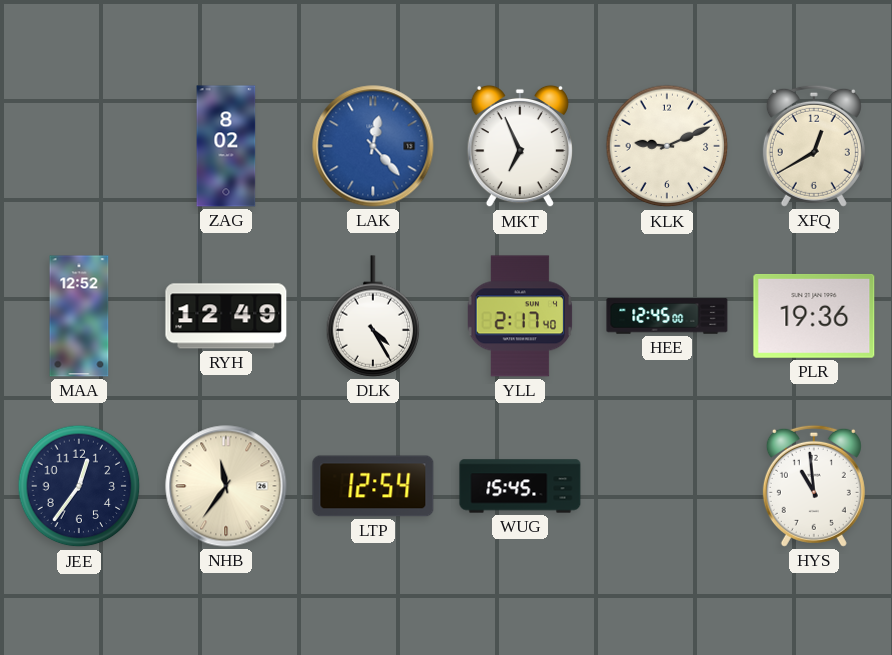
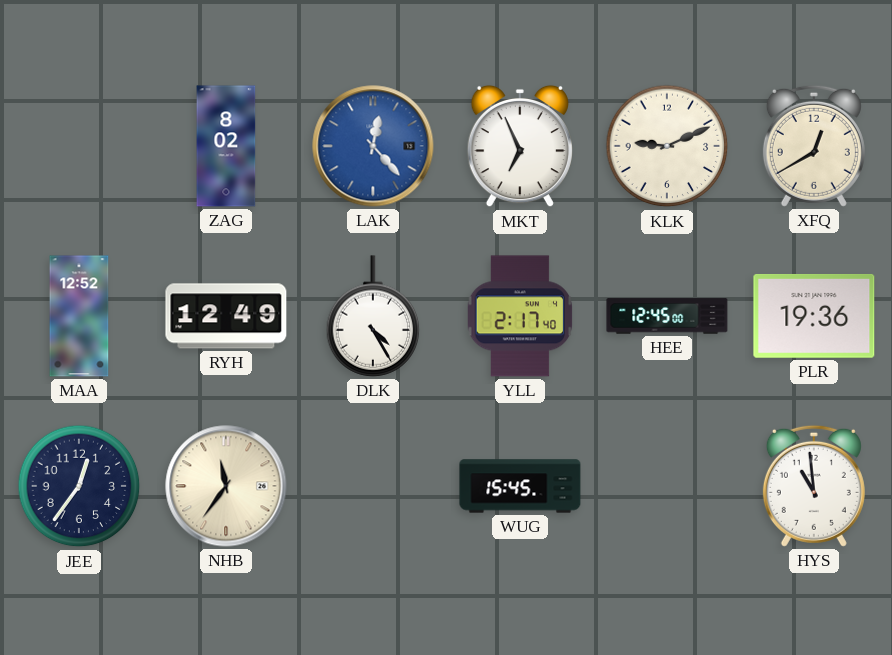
LTP: 12:54 -> none (373, 486)
